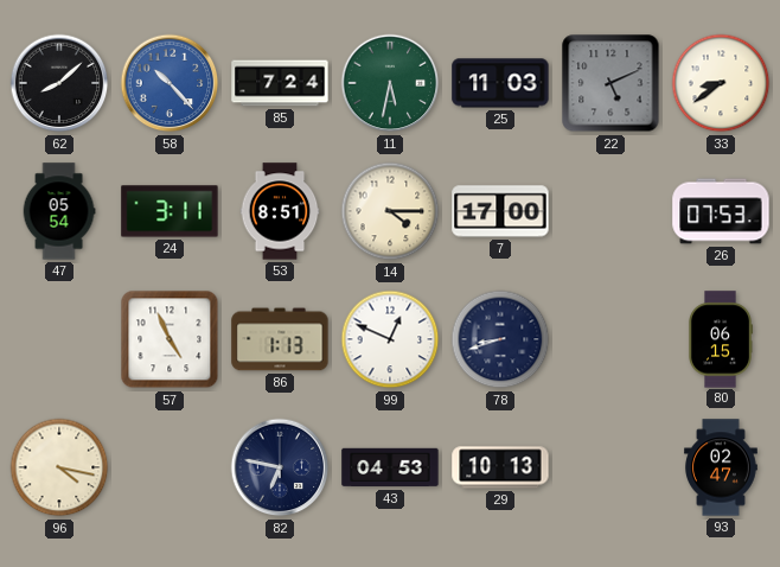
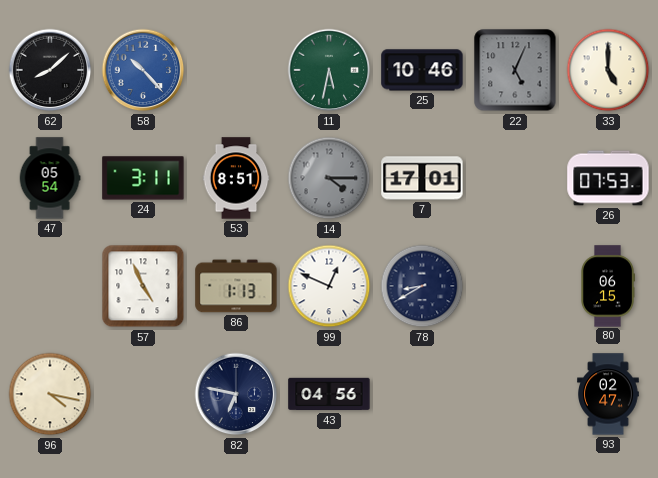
85: 7:24 -> none (280, 83)
25: 11:03 -> 10:46 (422, 70)
22: 5:11 -> 5:04 (515, 70)
33: 8:39 -> 5:00 (608, 70)
14 dial: cream -> grey (329, 178)
7: 17:00 -> 17:01 (422, 178)
78: 8:42 -> 8:40 (422, 286)
43: 04:53 -> 04:56 (329, 394)
29: 10:13 -> none (500, 467)
